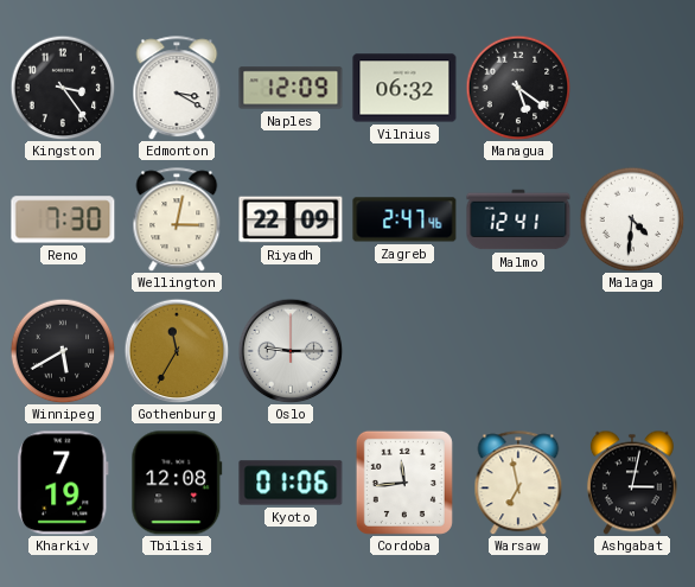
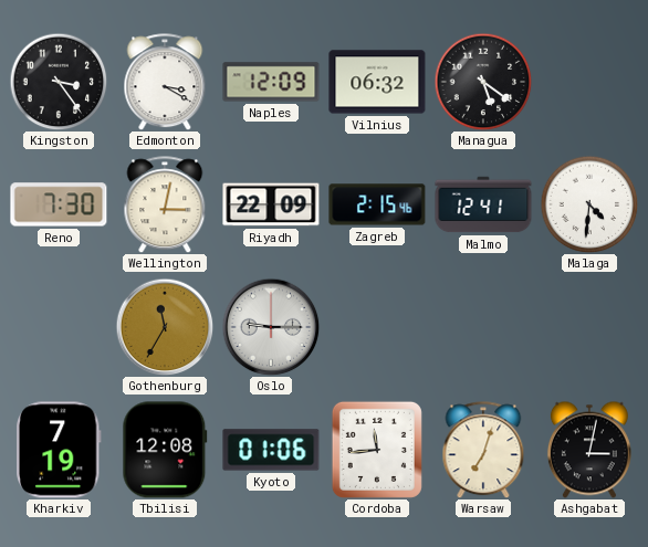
Zagreb: 2:47 -> 2:15 (377, 204)
Winnipeg: 5:40 -> none (63, 351)
Warsaw: 6:58 -> 7:03 (483, 450)
